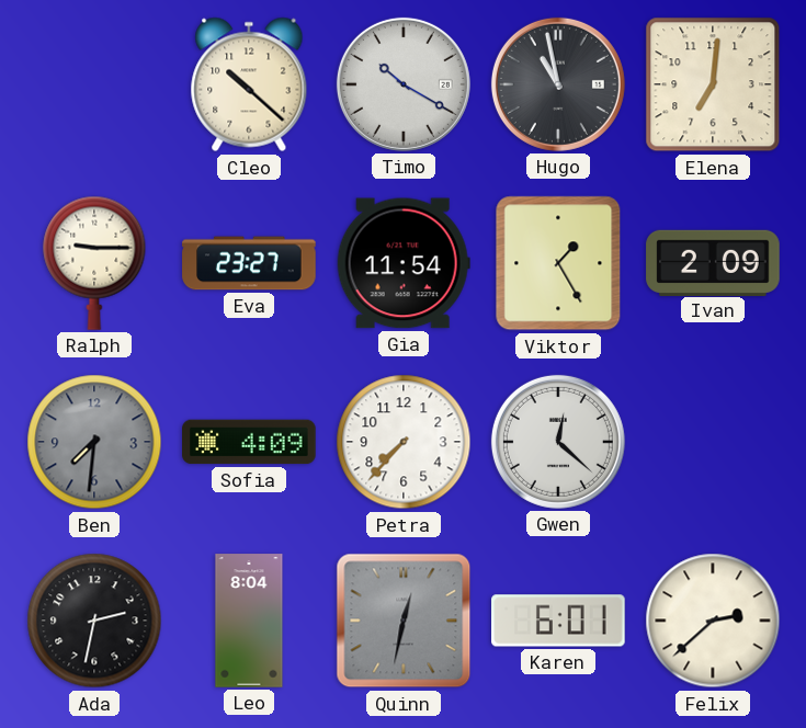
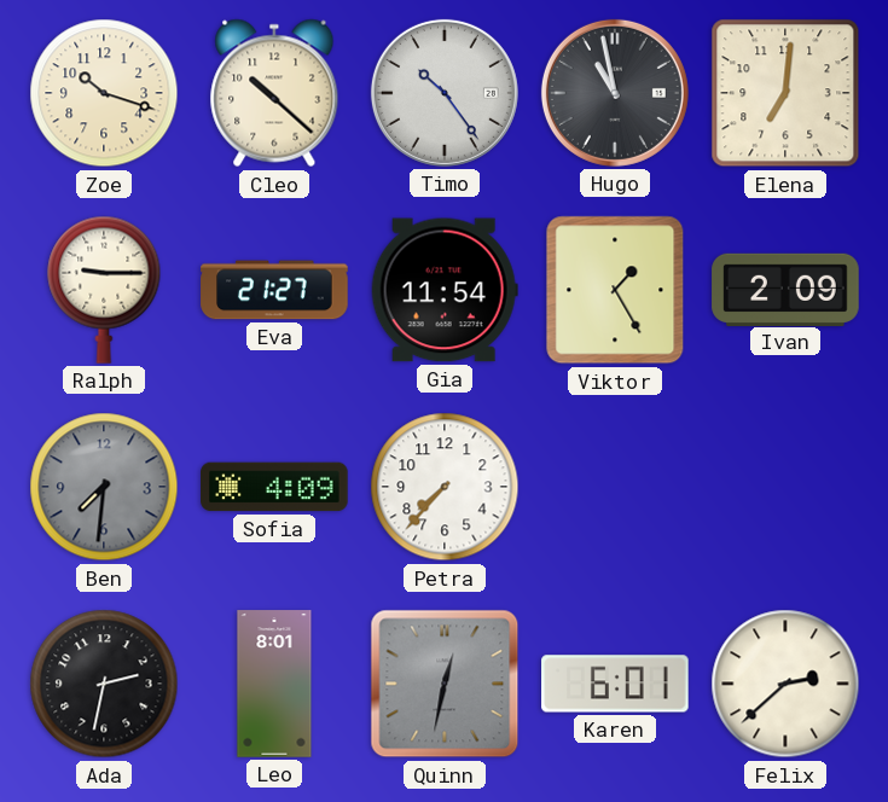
Zoe: none -> 10:18 (104, 93)
Timo: 10:20 -> 10:24 (445, 93)
Eva: 23:27 -> 21:27 (274, 290)
Gwen: 12:22 -> none (558, 442)
Leo: 8:04 -> 8:01 (274, 684)
